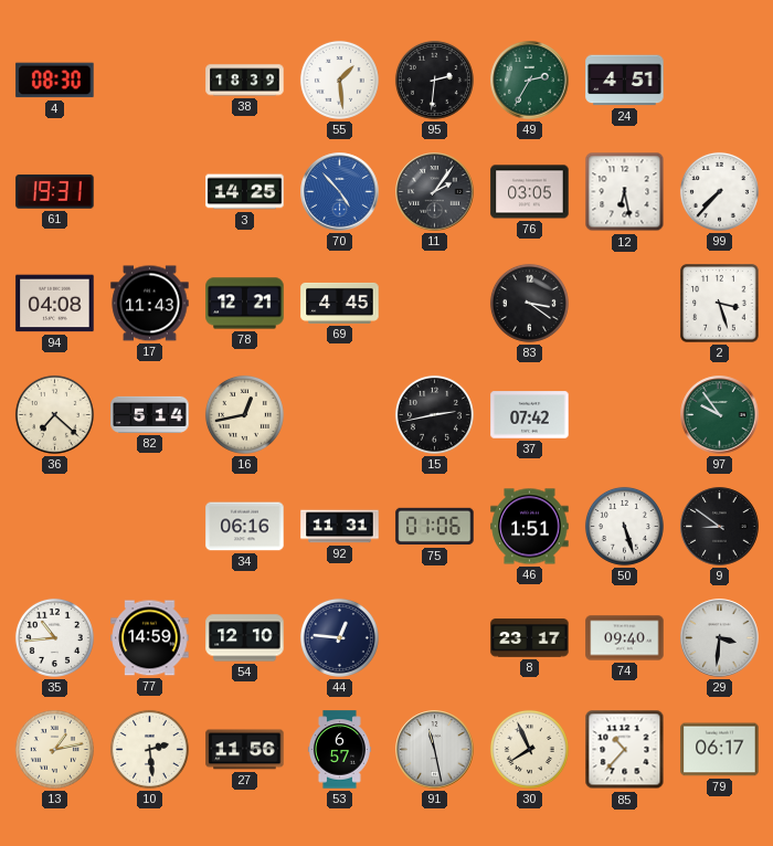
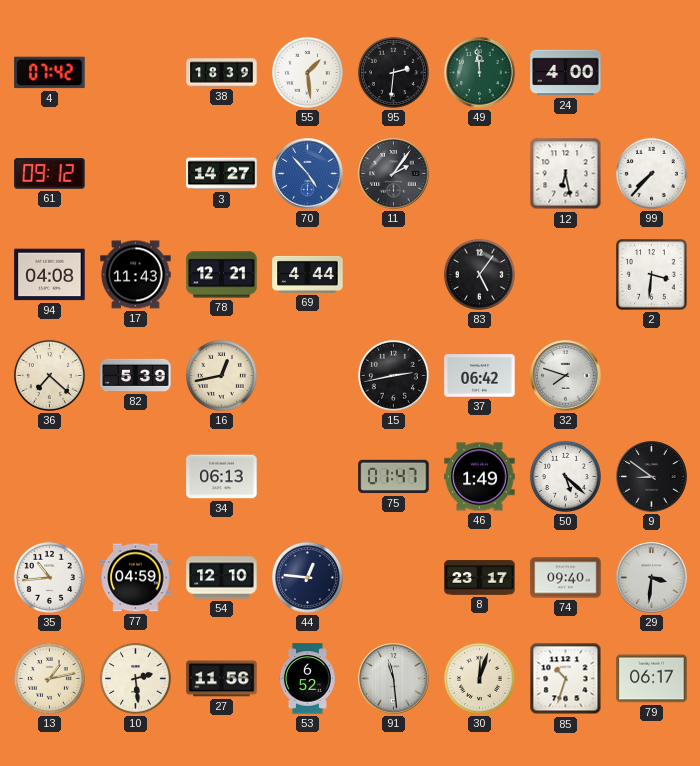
4: 08:30 -> 07:42 (50, 73)
49: 2:35 -> 11:59 (480, 73)
24: 4:51 -> 4:00 (566, 73)
61: 19:31 -> 09:12 (50, 174)
3: 14:25 -> 14:27 (222, 174)
76: 03:05 -> none (530, 192)
69: 4:45 -> 4:44 (308, 274)
83: 3:21 -> 5:06 (479, 274)
2: 3:27 -> 3:31 (652, 275)
82: 5:14 -> 5:39 (136, 375)
37: 07:42 -> 06:42 (480, 376)
32: none -> 7:48 (566, 376)
97: 9:54 -> none (720, 415)
34: 06:16 -> 06:13 (222, 477)
92: 11:31 -> none (340, 527)
75: 01:06 -> 01:47 (394, 477)
46: 1:51 -> 1:49 (480, 477)
50: 5:27 -> 5:22 (565, 476)
77: 14:59 -> 04:59 (136, 578)
53: 6:57 -> 6:52 (307, 679)
91: 11:28 -> 11:29 (394, 679)
30: 7:56 -> 12:03 (479, 678)
85: 10:37 -> 10:33 (566, 679)
